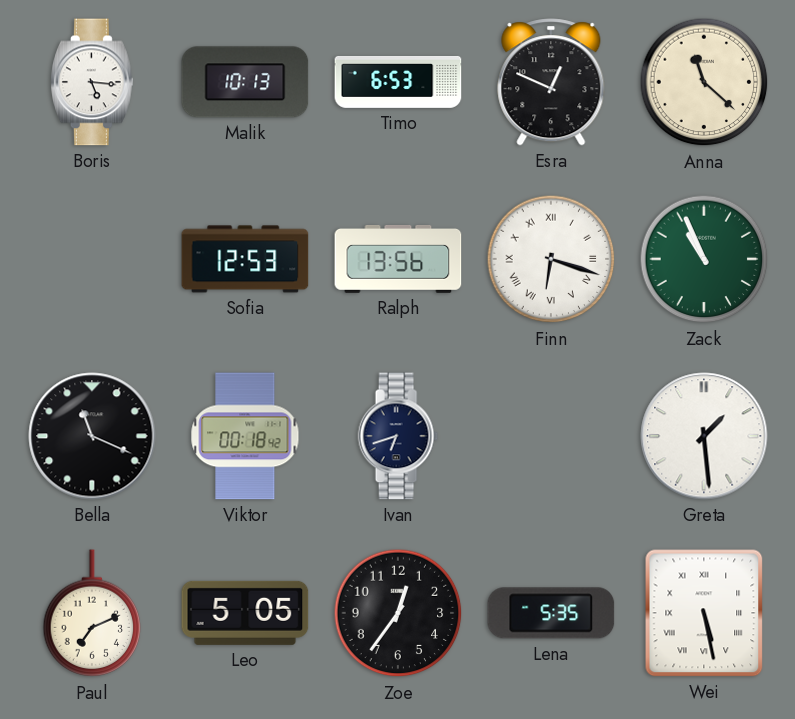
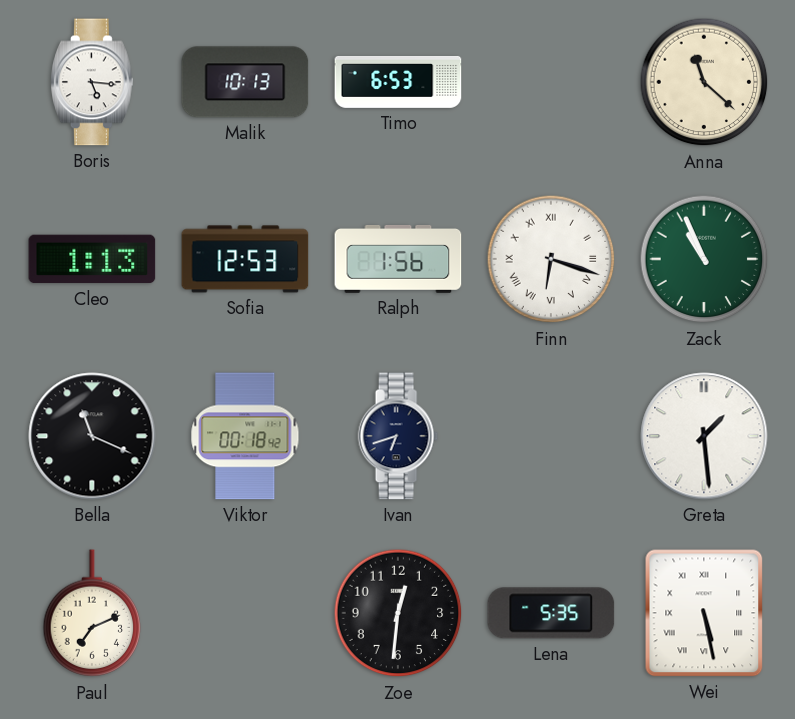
Esra: 12:49 -> none (551, 82)
Cleo: none -> 1:13 (92, 259)
Ralph: 13:56 -> 1:56 (398, 259)
Leo: 5:05 -> none (245, 613)
Zoe: 12:36 -> 12:31 (398, 613)
